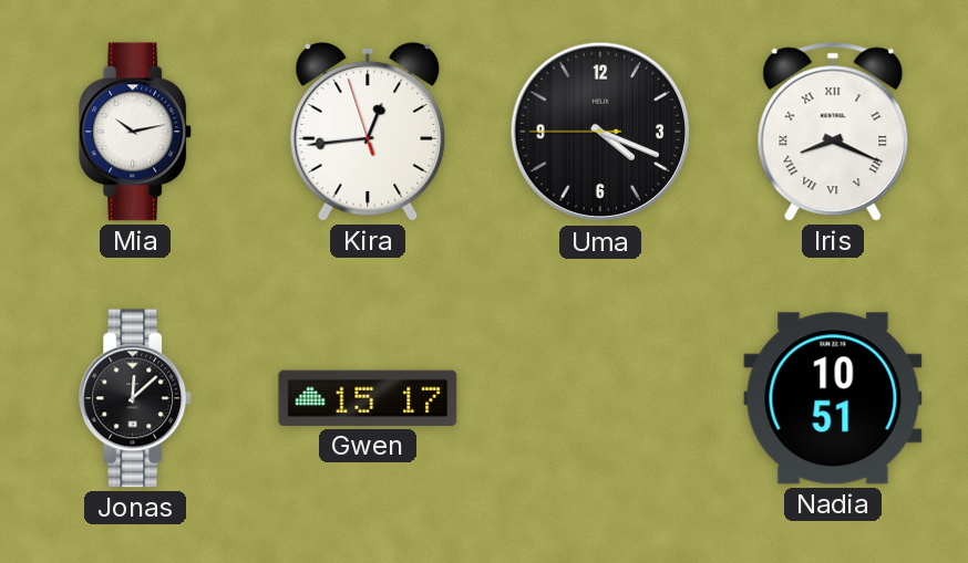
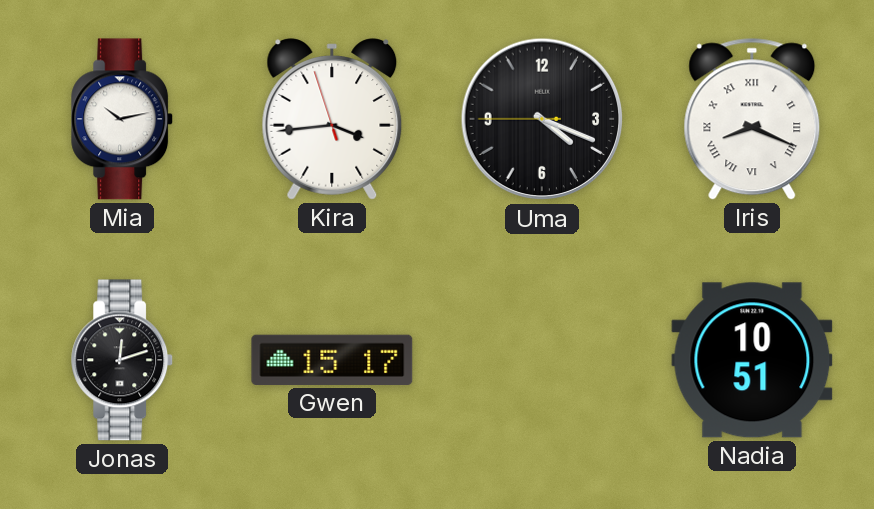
Kira: 12:43 -> 3:43 (332, 119)
Jonas: 12:08 -> 12:12 (123, 360)
